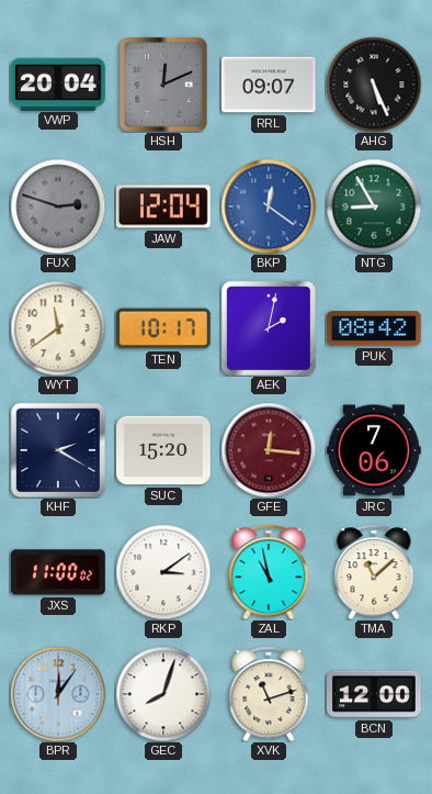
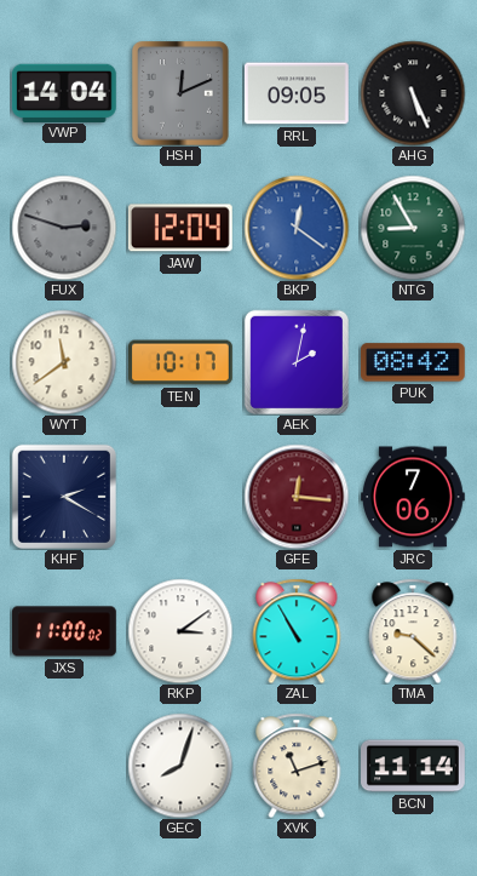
VWP: 20:04 -> 14:04 (64, 92)
RRL: 09:07 -> 09:05 (297, 93)
SUC: 15:20 -> none (164, 450)
ZAL: 10:58 -> 10:55 (297, 631)
TMA: 11:08 -> 9:22 (413, 631)
BPR: 12:06 -> none (58, 694)
BCN: 12:00 -> 11:14 (414, 766)
